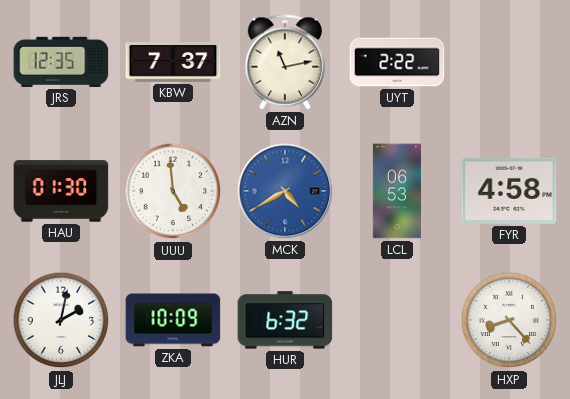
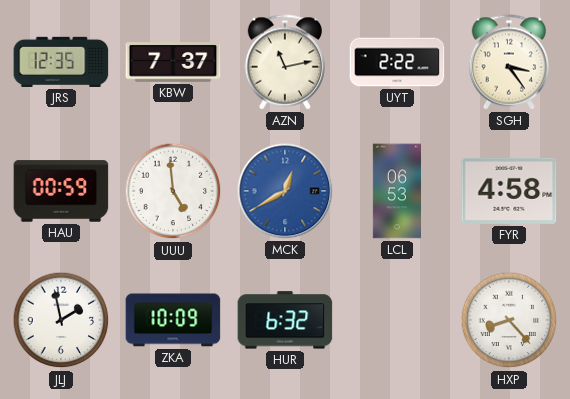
SGH: none -> 3:24 (508, 62)
HAU: 01:30 -> 00:59 (61, 191)
MCK: 4:40 -> 12:40 (285, 191)
JLJ: 2:02 -> 1:58 (61, 320)
